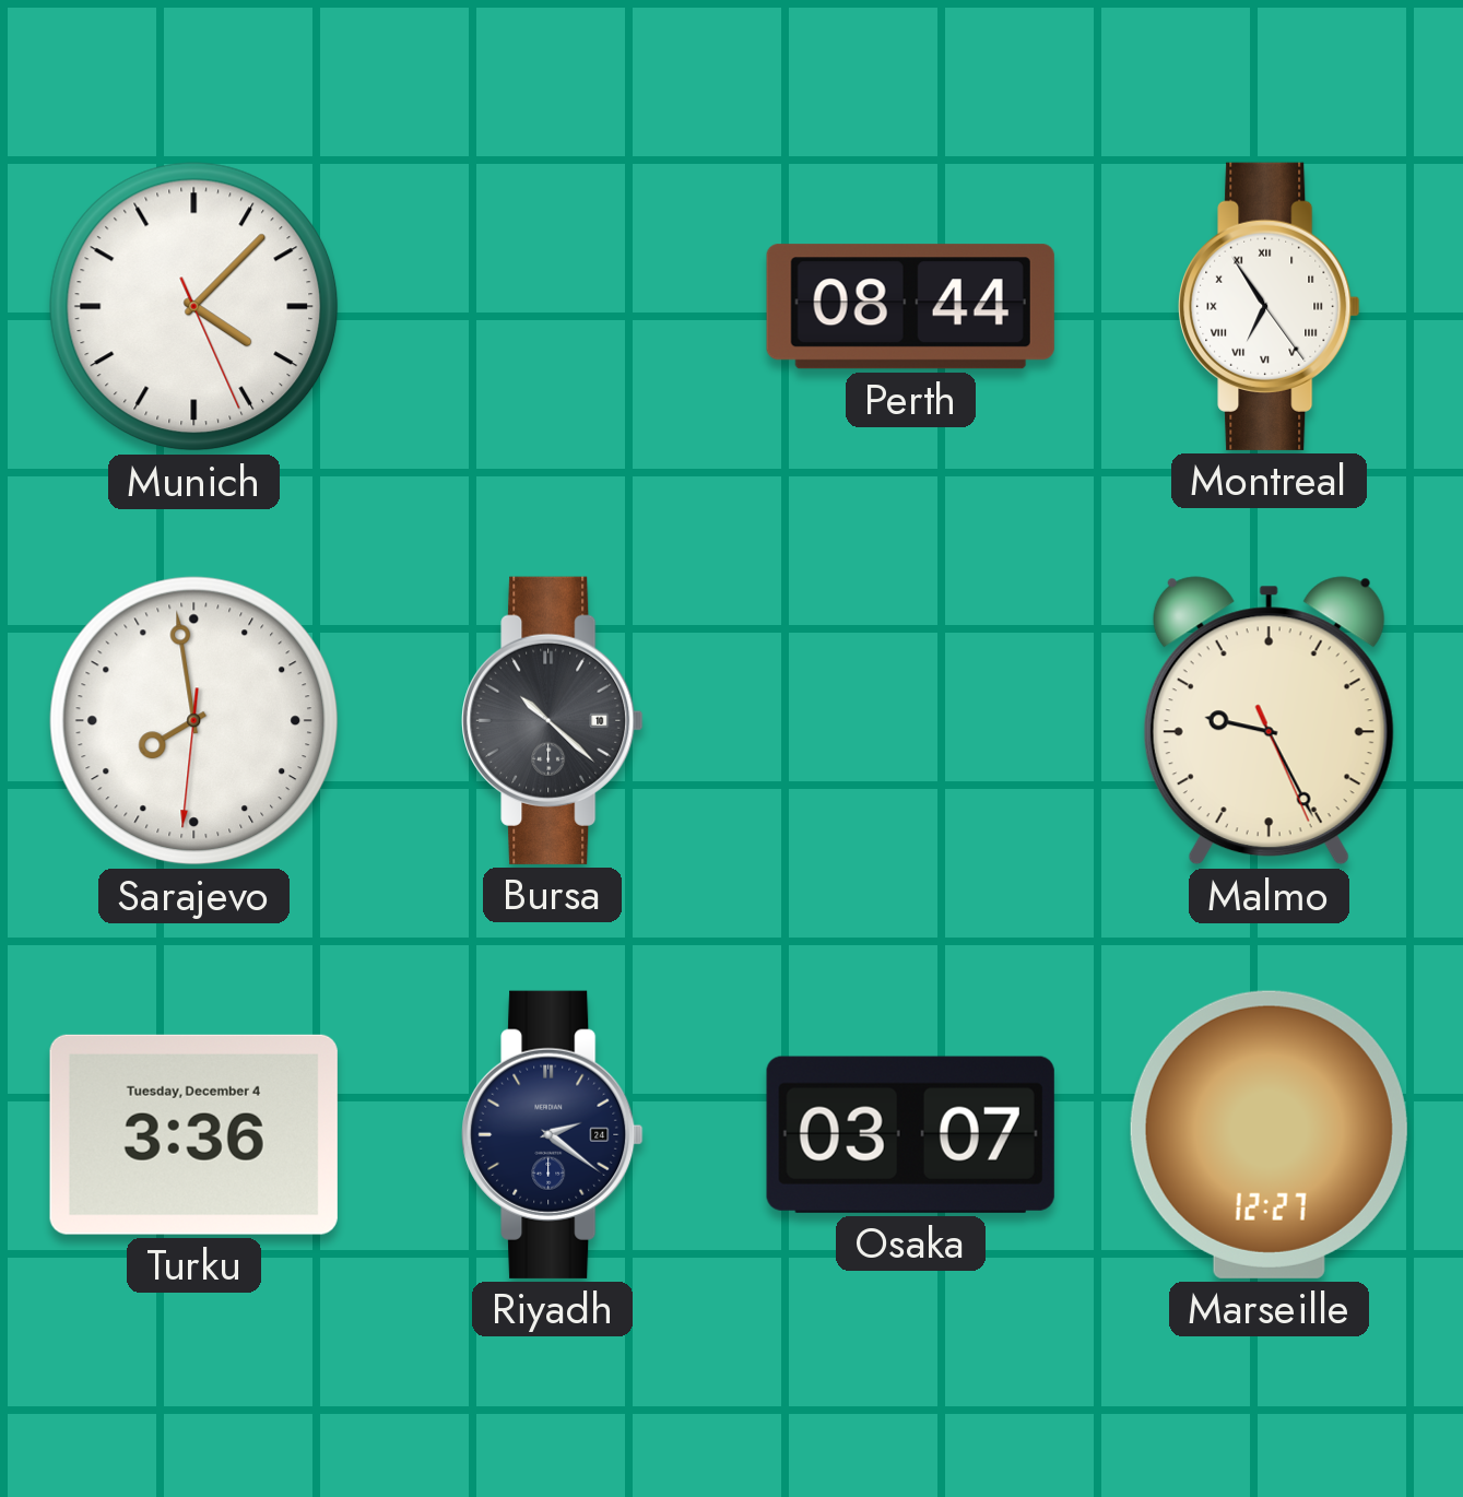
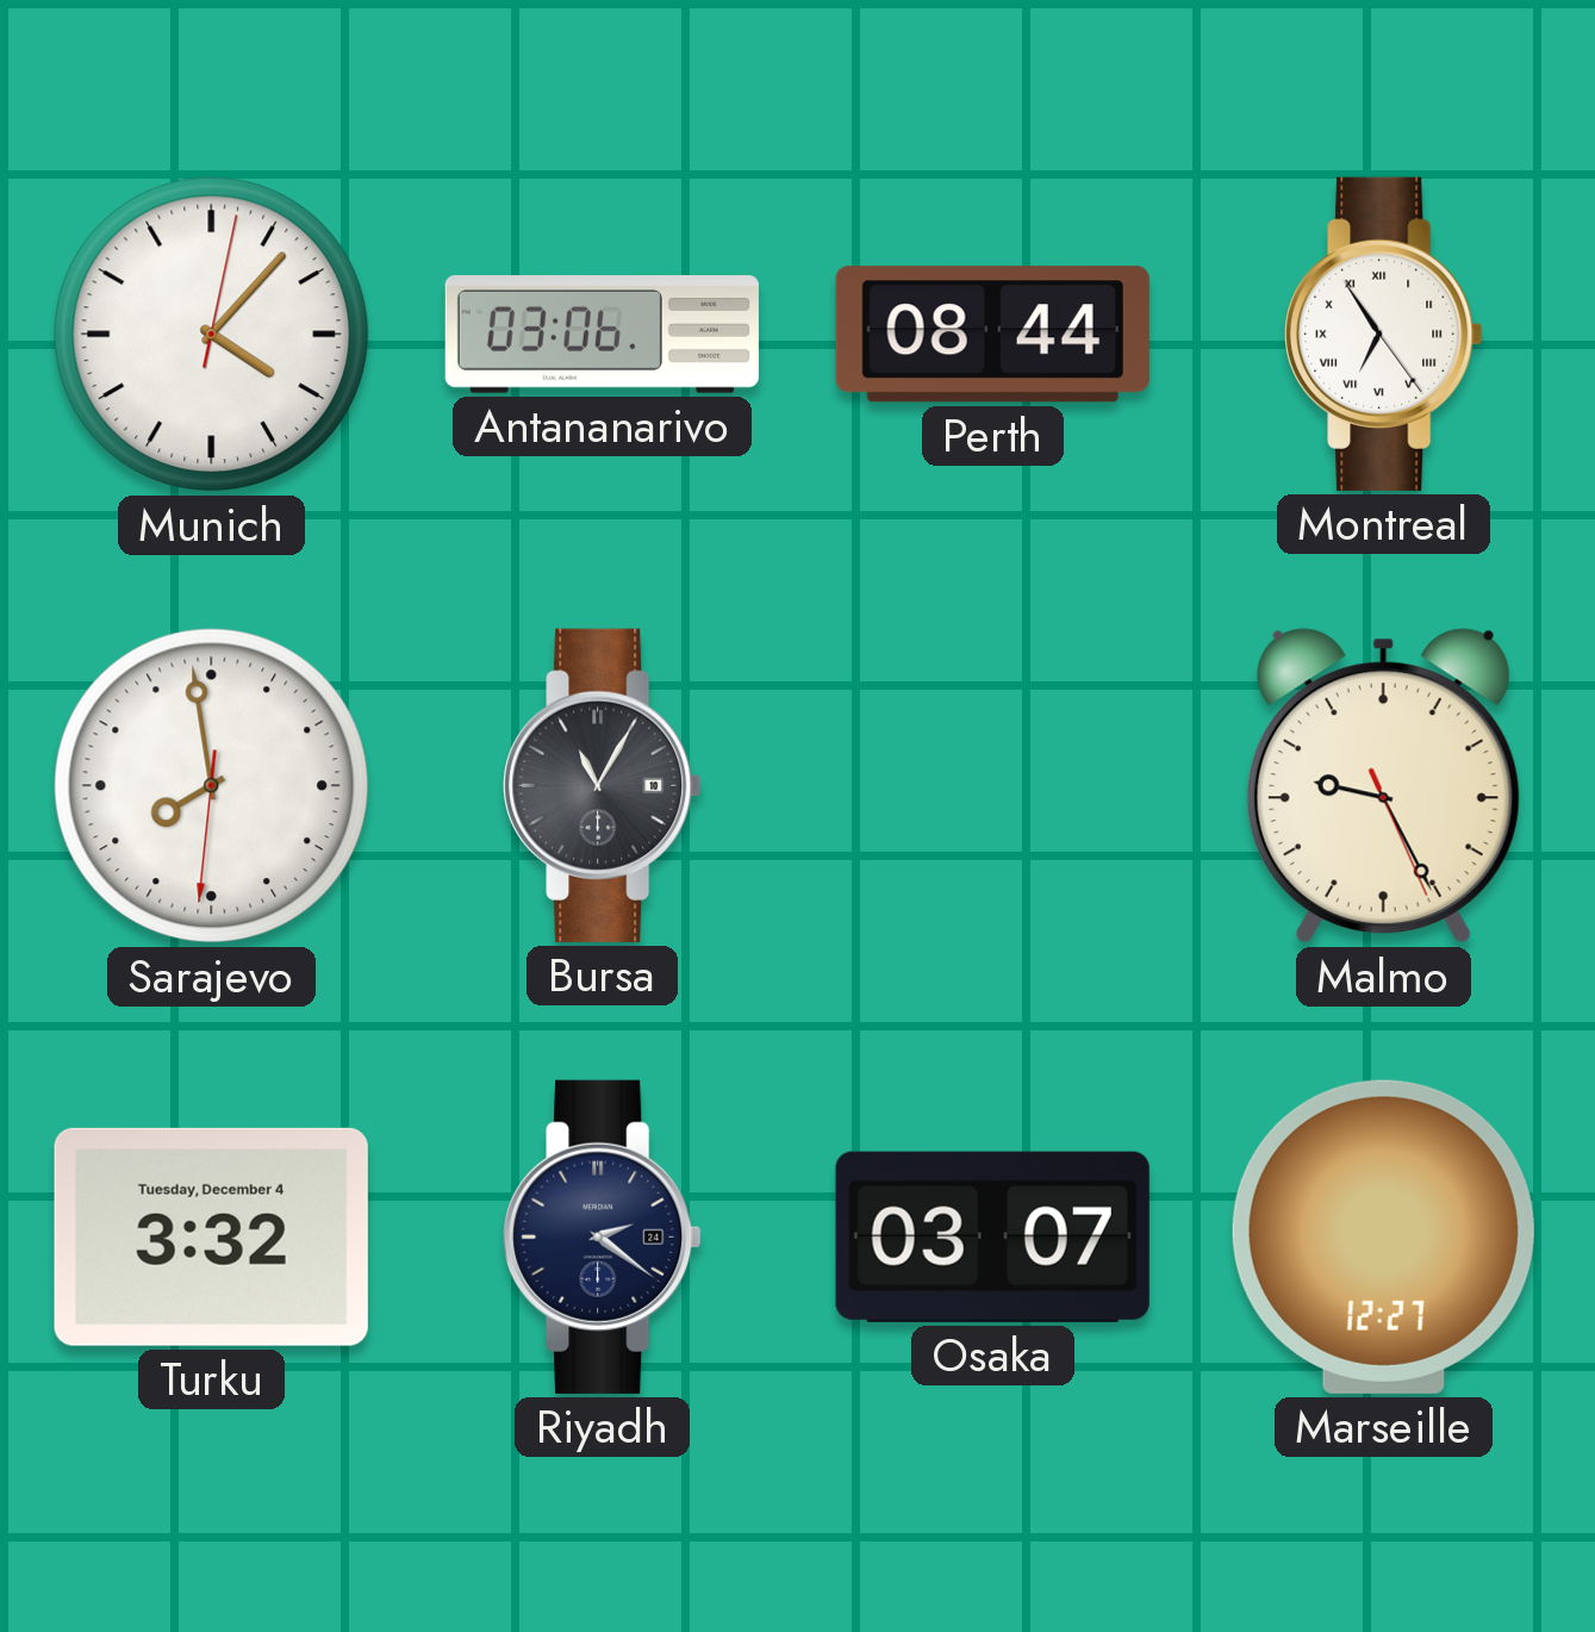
Munich: 4:07:26 -> 4:07:02 (212, 335)
Antananarivo: none -> 03:06 (602, 335)
Bursa: 10:22 -> 11:05 (603, 785)
Turku: 3:36 -> 3:32 (211, 1237)
